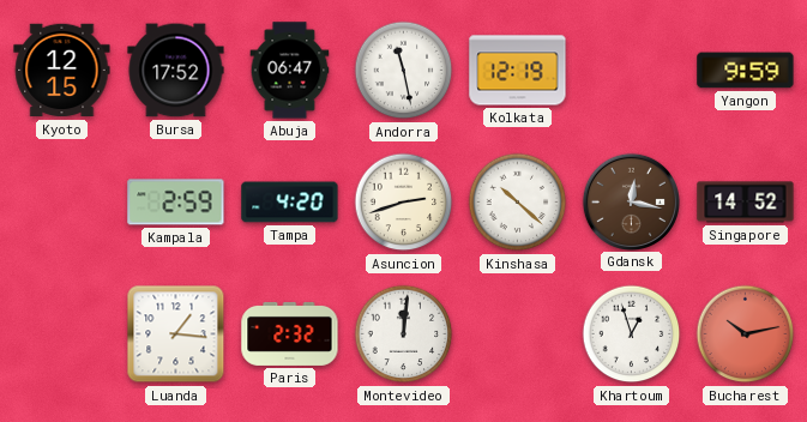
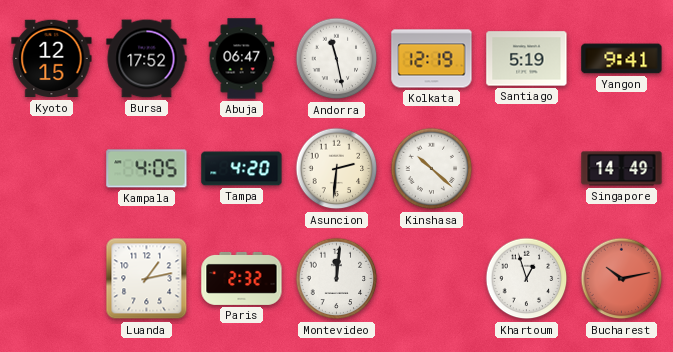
Santiago: none -> 5:19 (527, 59)
Yangon: 9:59 -> 9:41 (622, 59)
Kampala: 2:59 -> 4:05 (147, 169)
Asuncion: 2:42 -> 2:31 (337, 169)
Gdansk: 12:17 -> none (631, 201)
Singapore: 14:52 -> 14:49 (622, 169)
Luanda: 1:16 -> 1:13 (147, 279)
